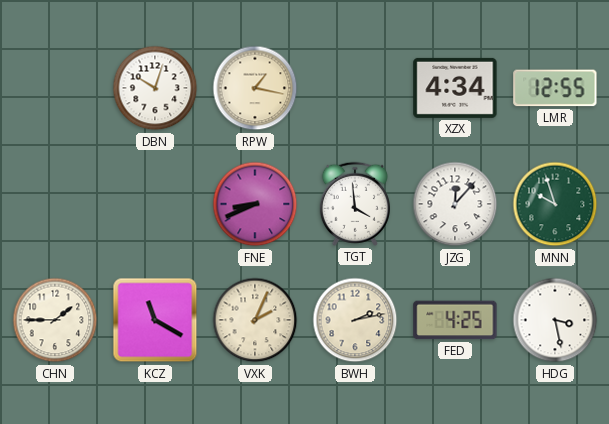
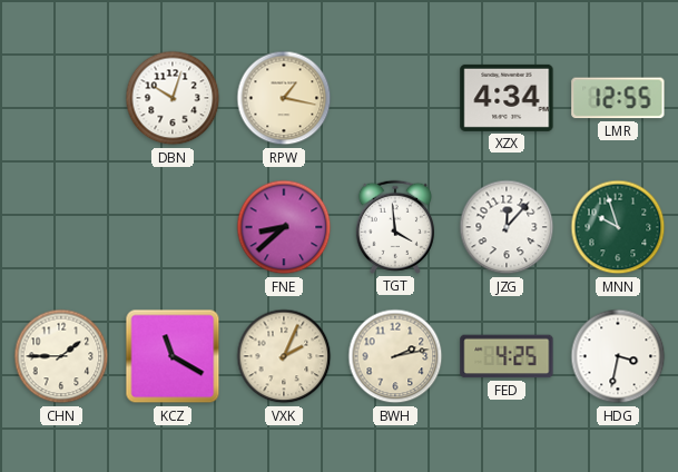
FNE: 8:41 -> 8:38 (284, 227)
HDG: 3:28 -> 3:32 (618, 356)
